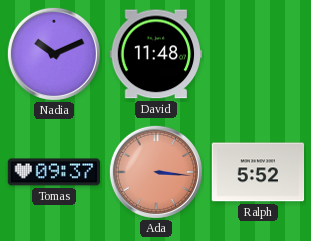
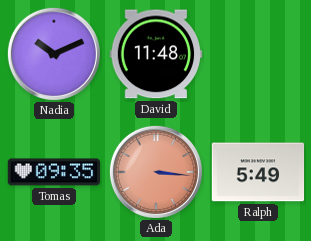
Tomas: 09:37 -> 09:35 (54, 172)
Ralph: 5:52 -> 5:49 (258, 172)
